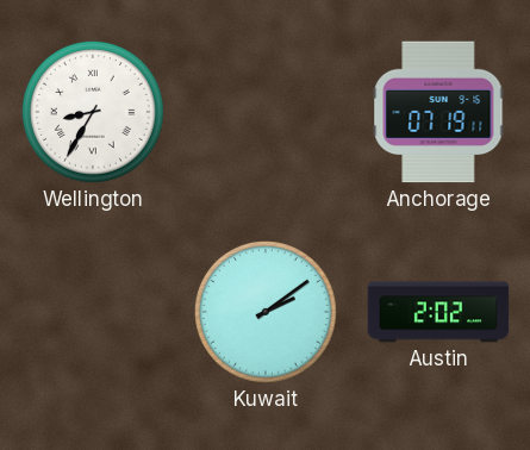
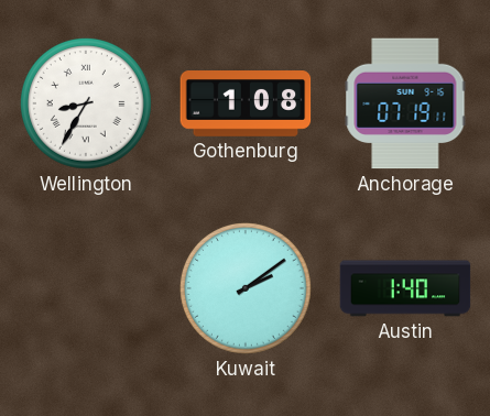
Gothenburg: none -> 1:08 (246, 105)
Austin: 2:02 -> 1:40 (405, 288)
